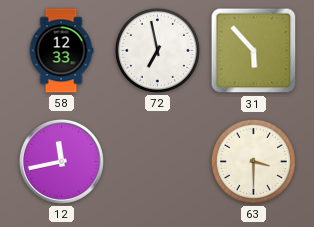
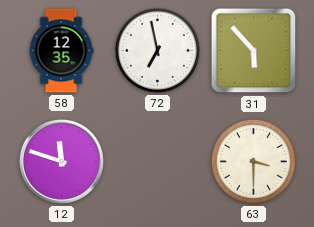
58: 12:33 -> 12:35 (61, 51)
12: 11:43 -> 11:48 (61, 161)
